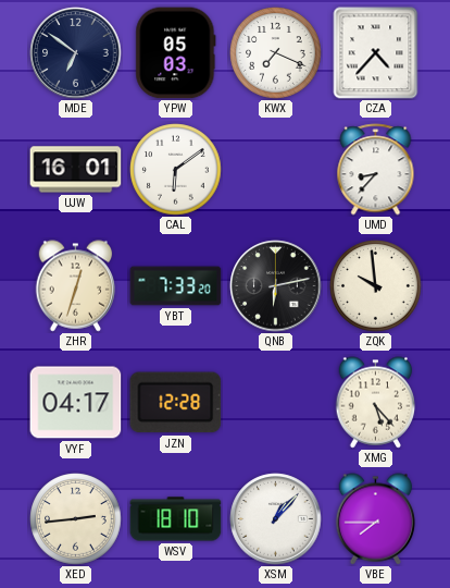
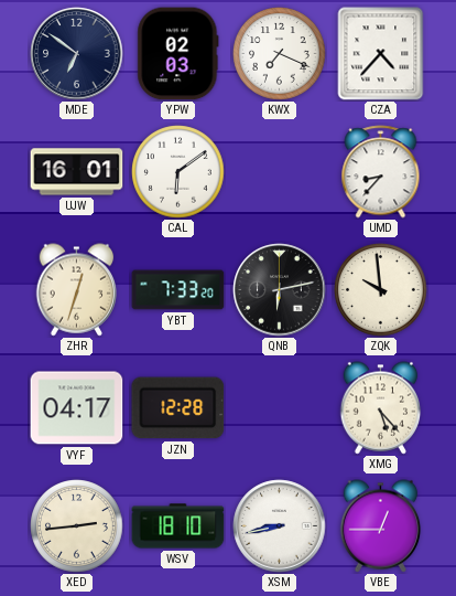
YPW: 05:03 -> 02:03 (178, 54)
XSM: 1:07 -> 8:43 (280, 526)
VBE: 7:45 -> 12:45 (381, 526)
